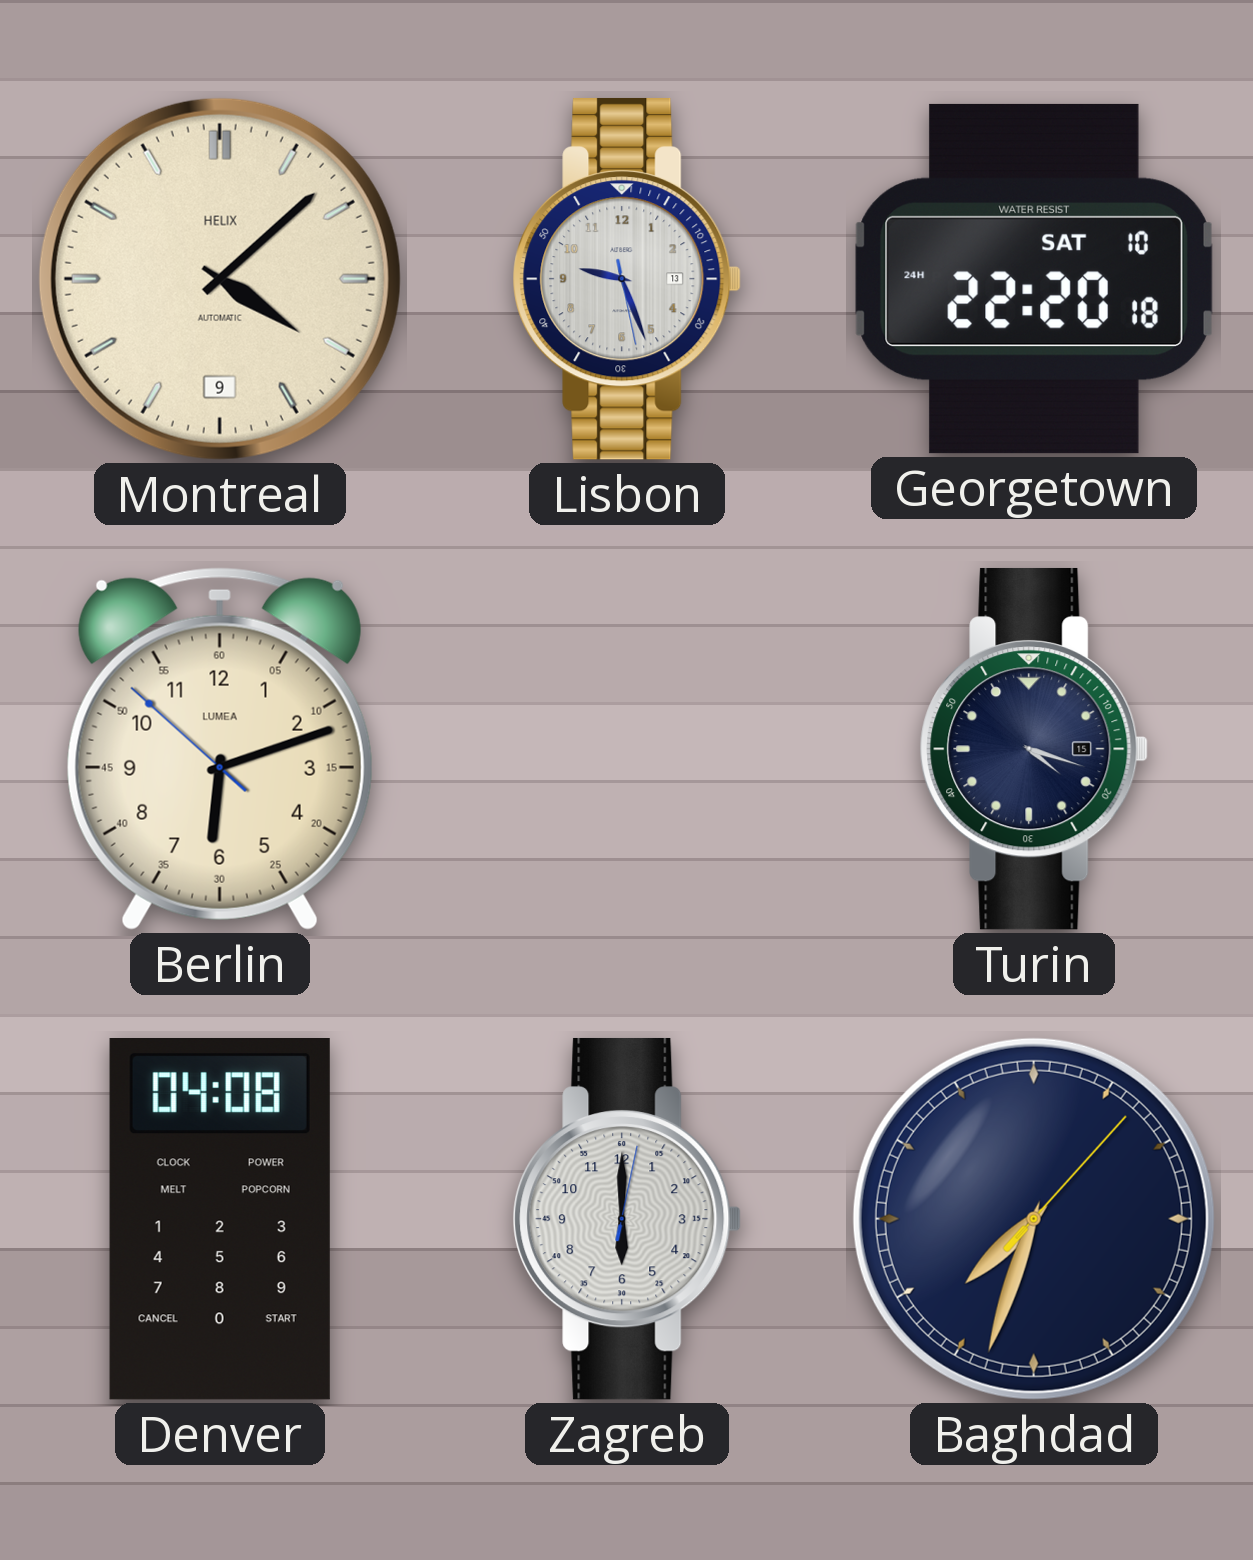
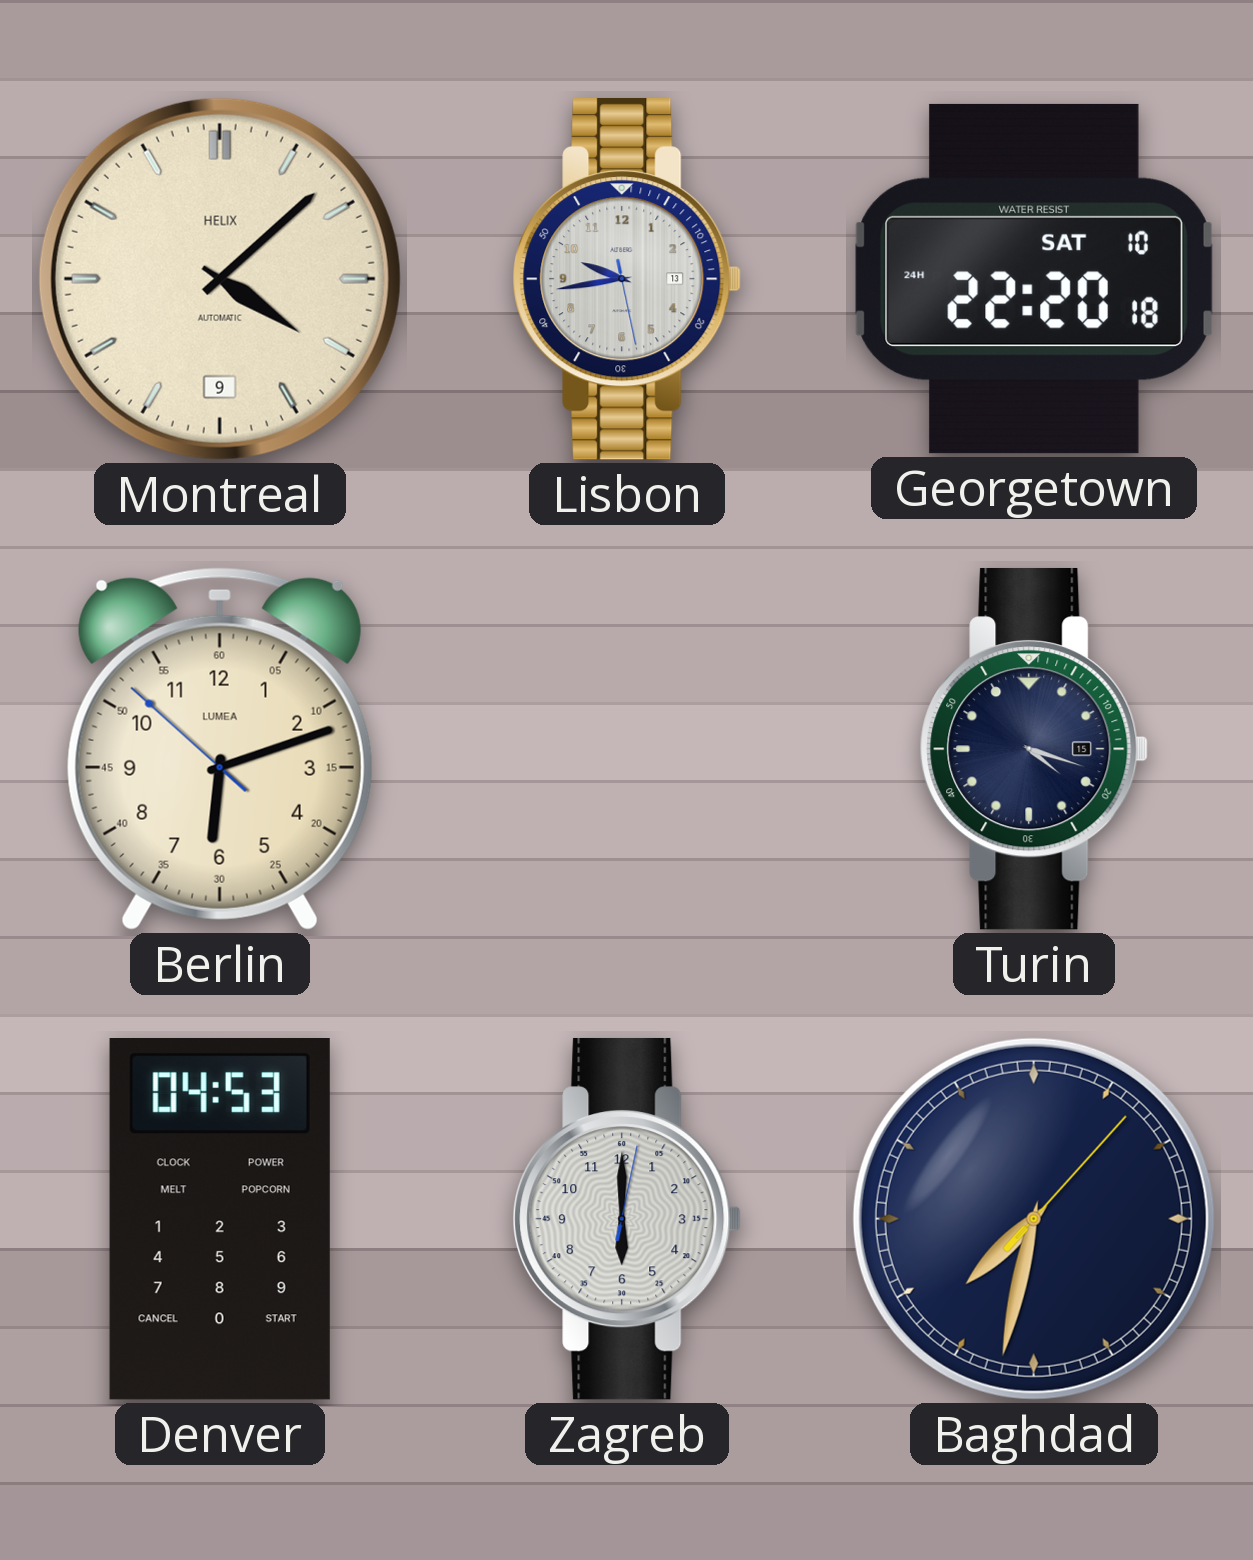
Lisbon: 9:26 -> 9:43 (627, 279)
Denver: 04:08 -> 04:53 (220, 1220)
Baghdad: 7:33 -> 7:32 (1034, 1219)
